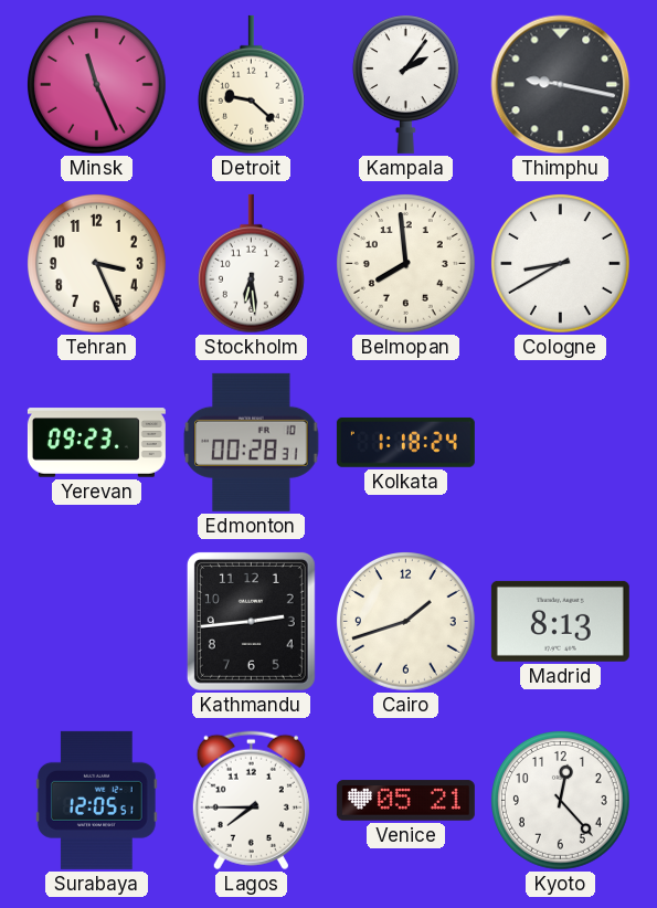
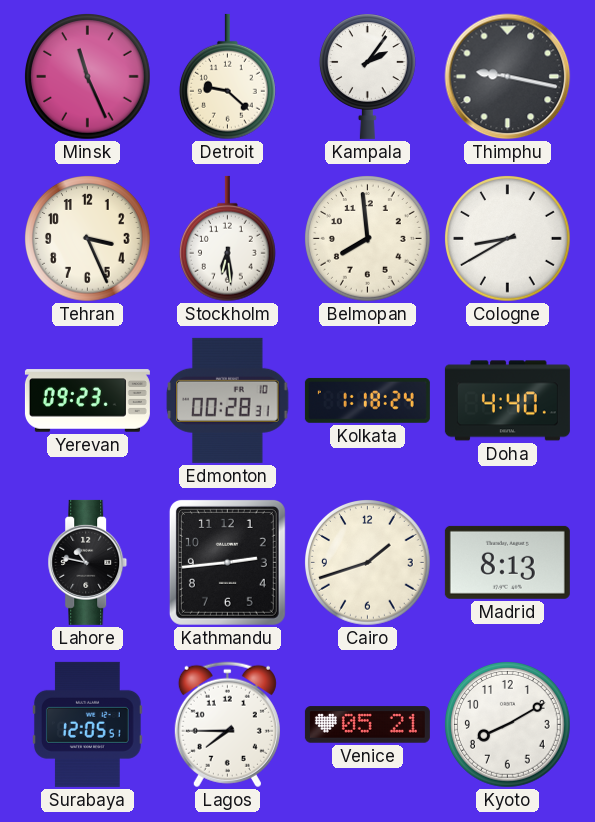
Doha: none -> 4:40 (507, 401)
Lahore: none -> 10:47 (88, 562)
Kyoto: 12:23 -> 8:10 (508, 725)
